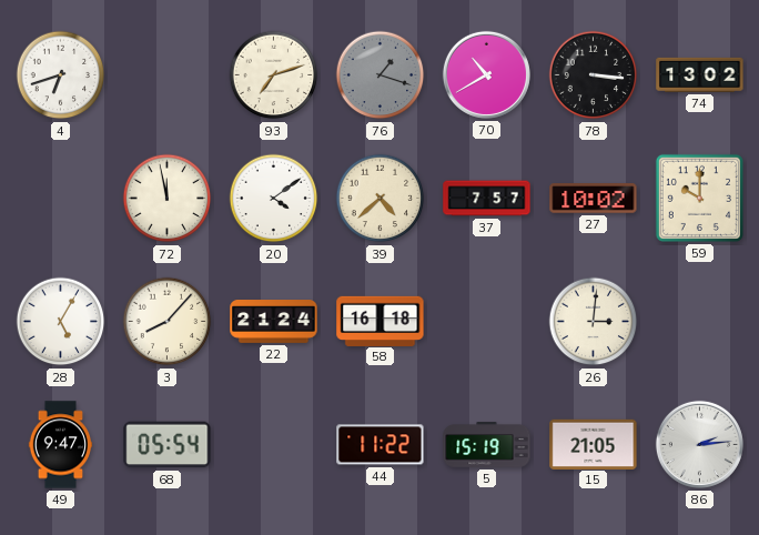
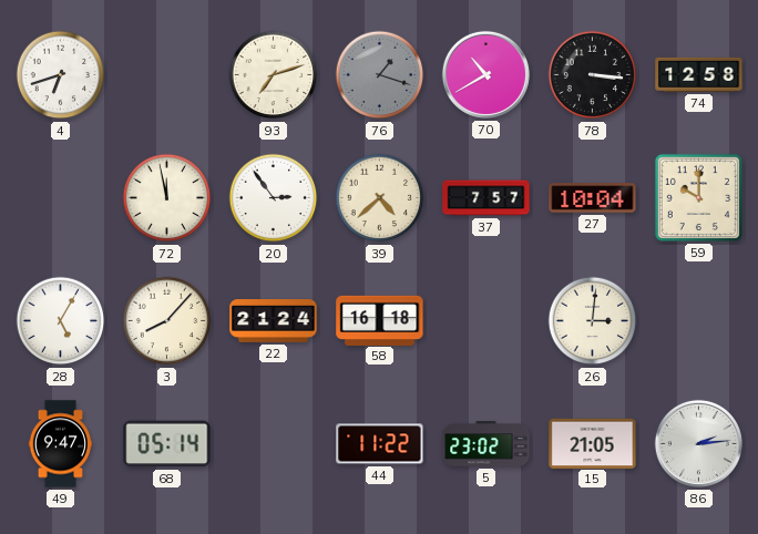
74: 13:02 -> 12:58 (699, 74)
20: 4:09 -> 2:54 (274, 198)
27: 10:02 -> 10:04 (593, 198)
68: 05:54 -> 05:14 (167, 444)
5: 15:19 -> 23:02 (486, 444)
